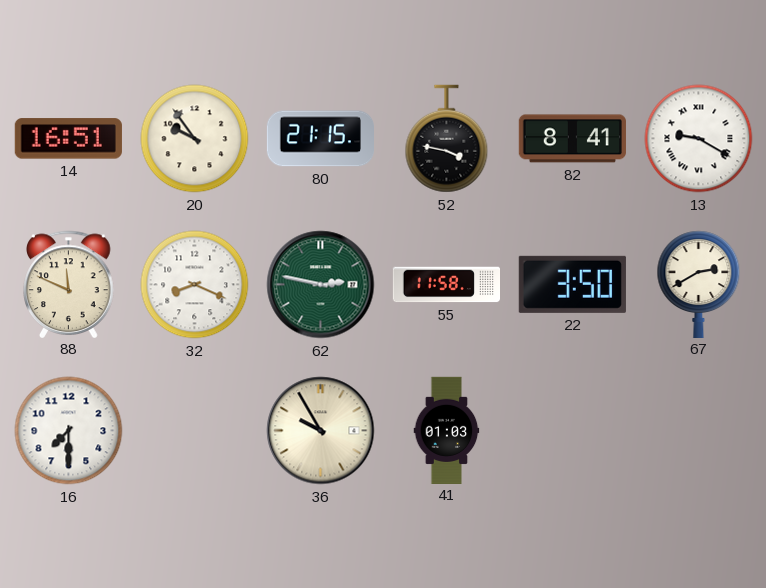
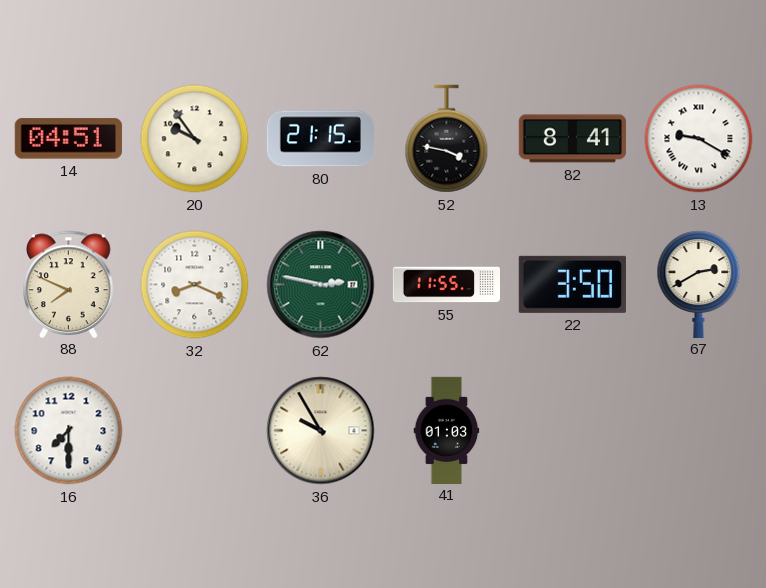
14: 16:51 -> 04:51 (68, 139)
88: 11:49 -> 7:49 (69, 284)
55: 11:58 -> 11:55 (446, 285)
